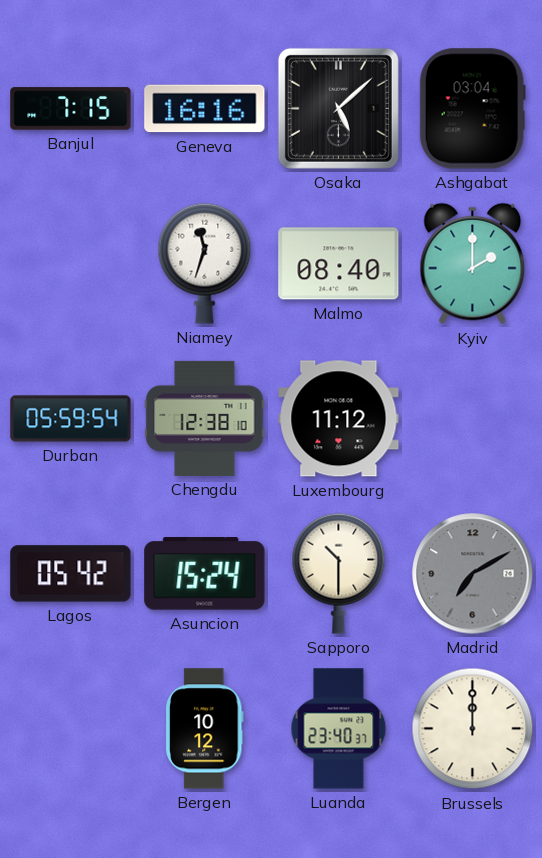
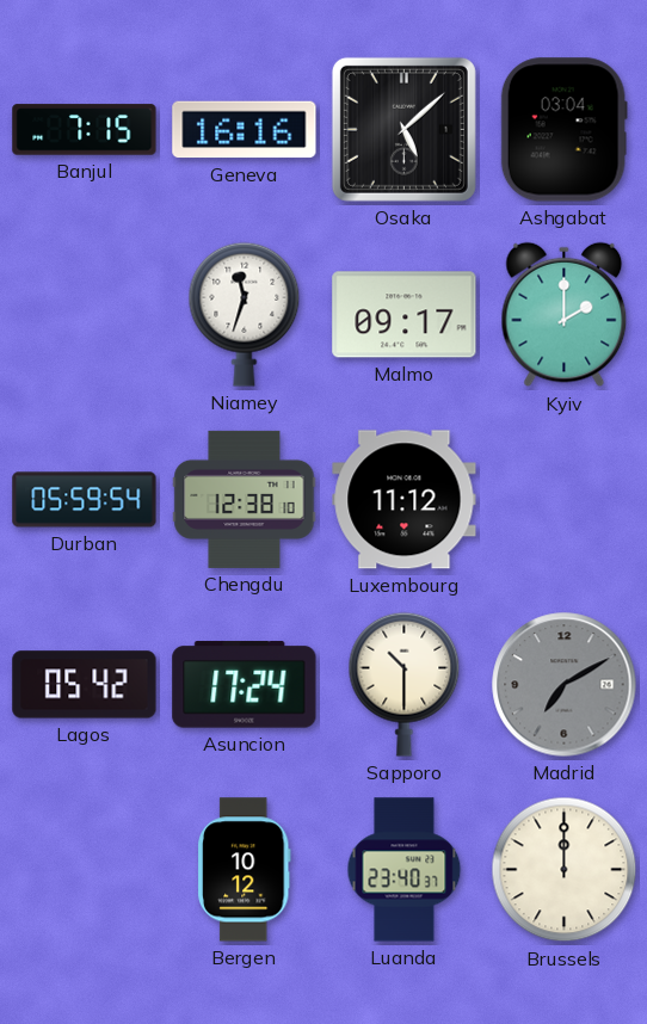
Malmo: 08:40 -> 09:17 (405, 315)
Asuncion: 15:24 -> 17:24 (245, 685)
